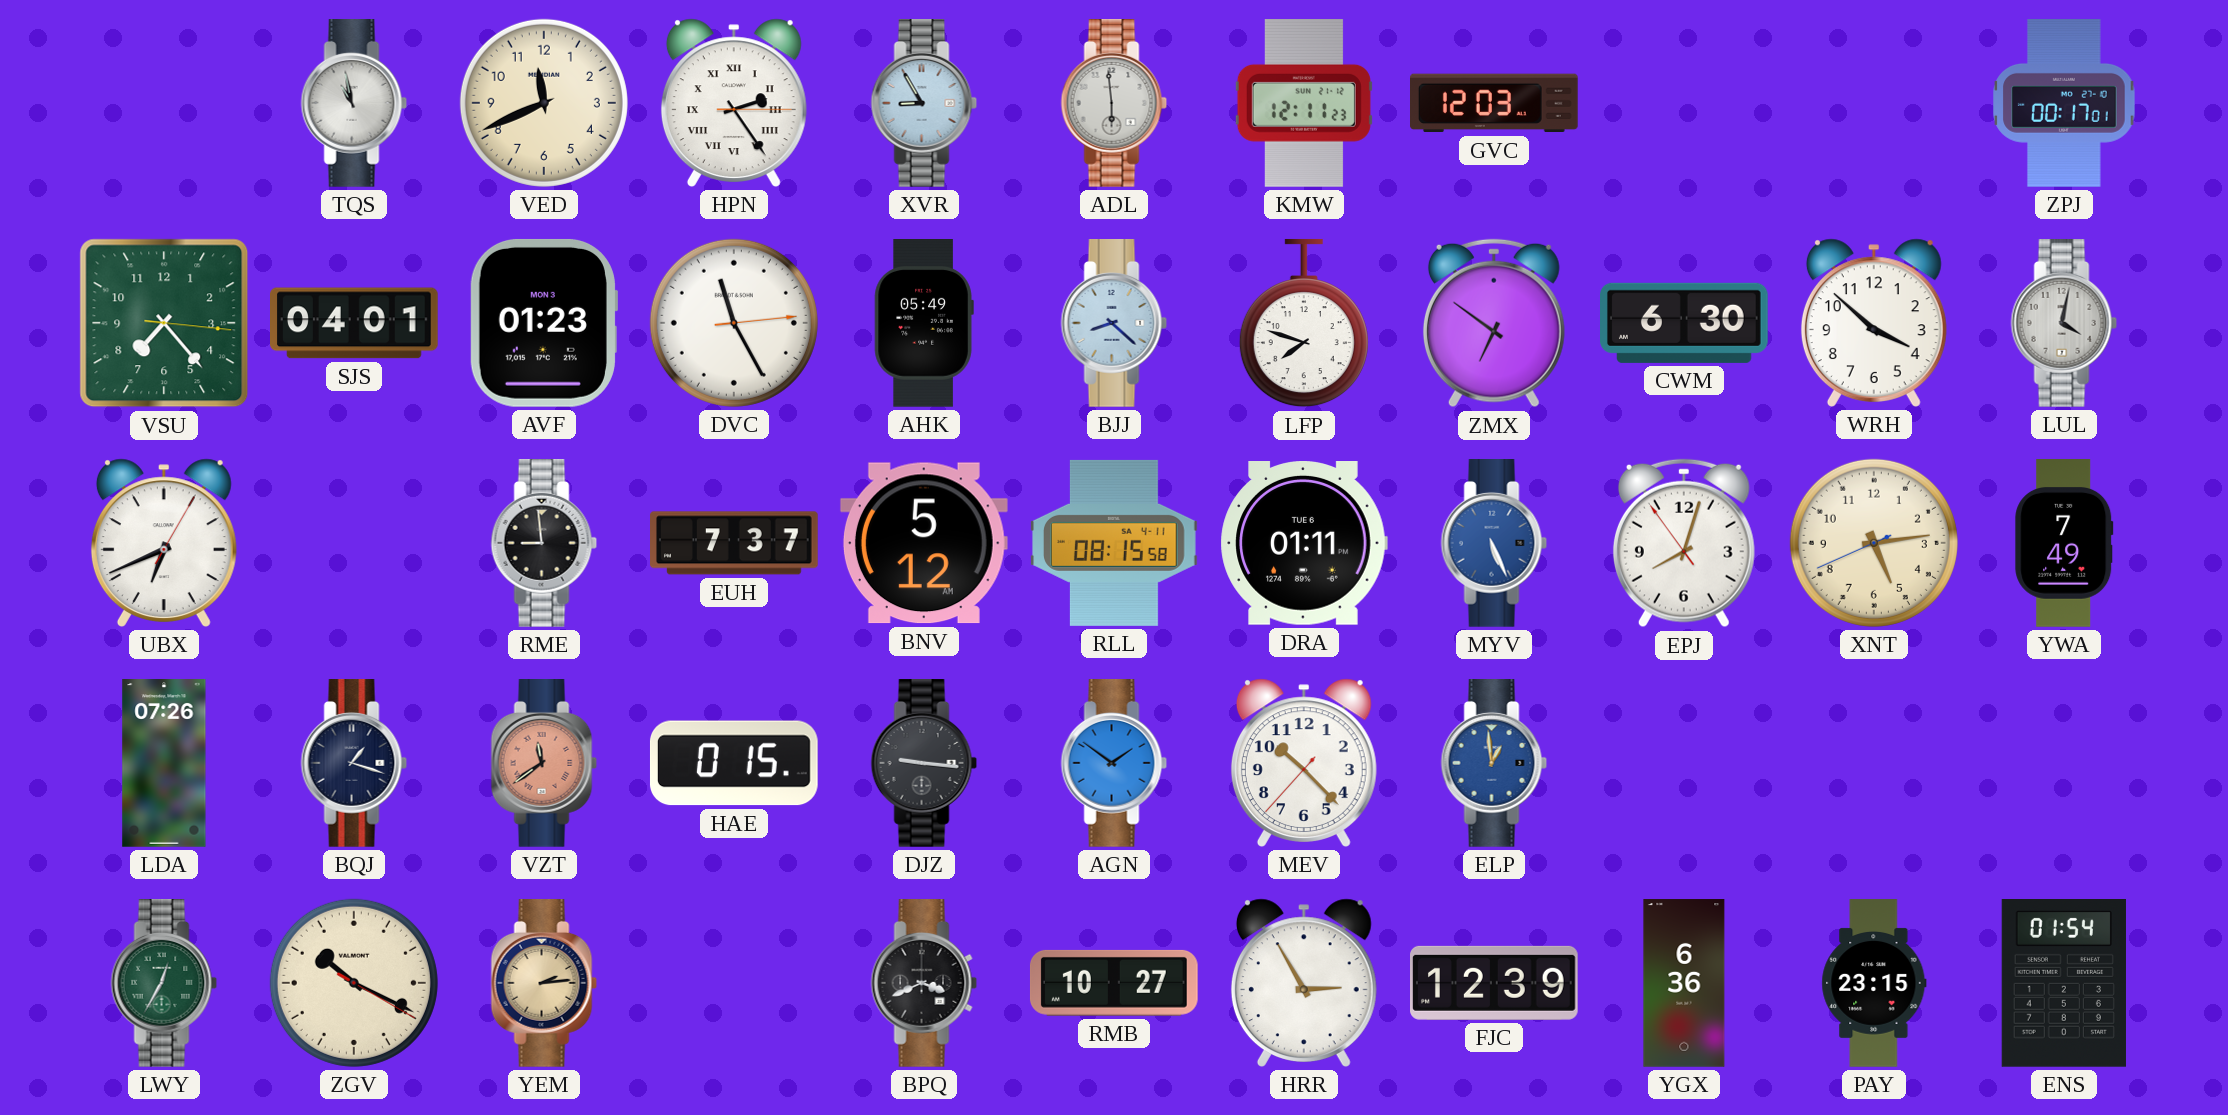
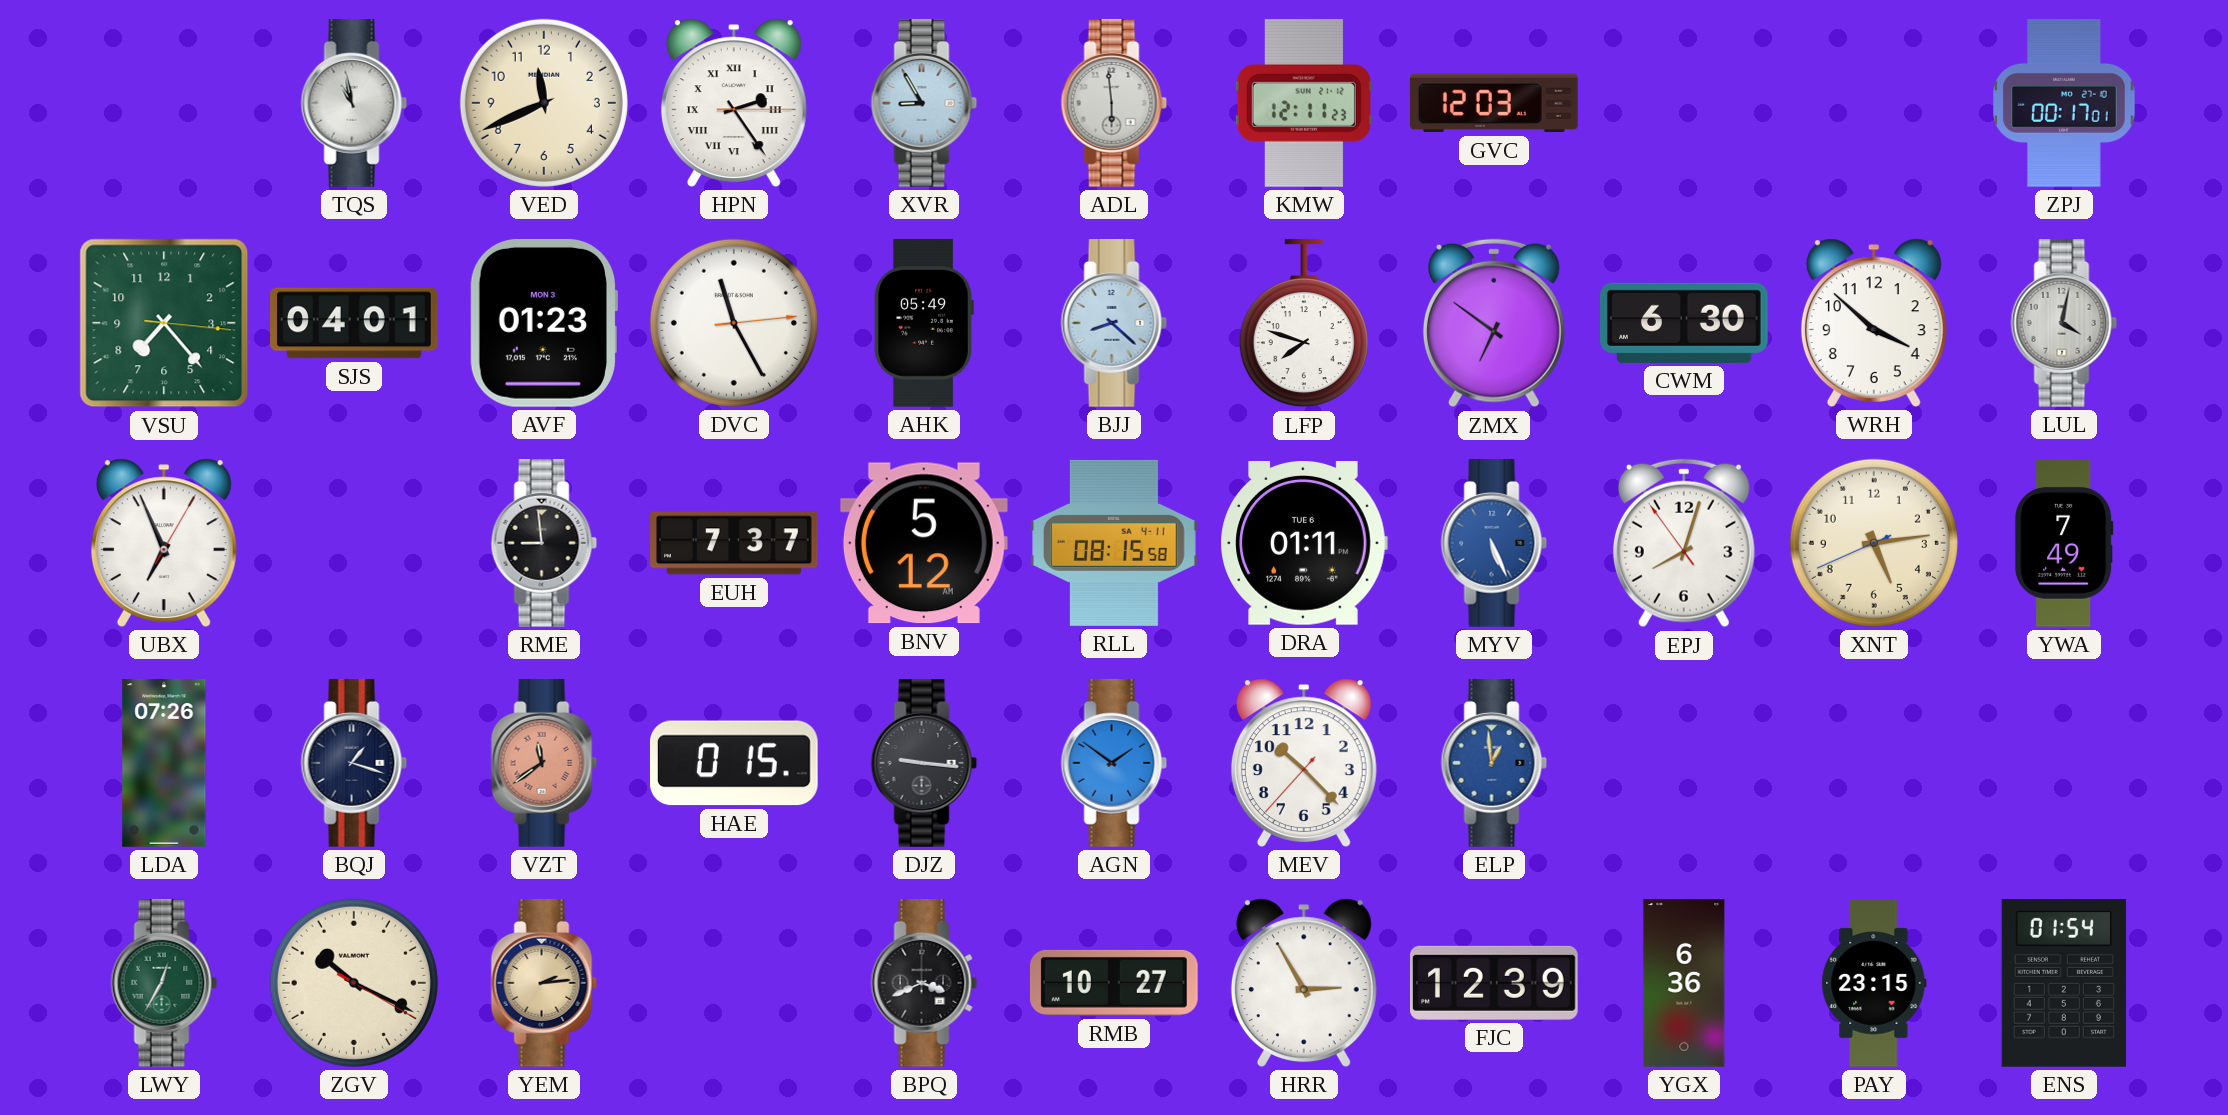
UBX: 6:41 -> 6:56 (164, 543)
